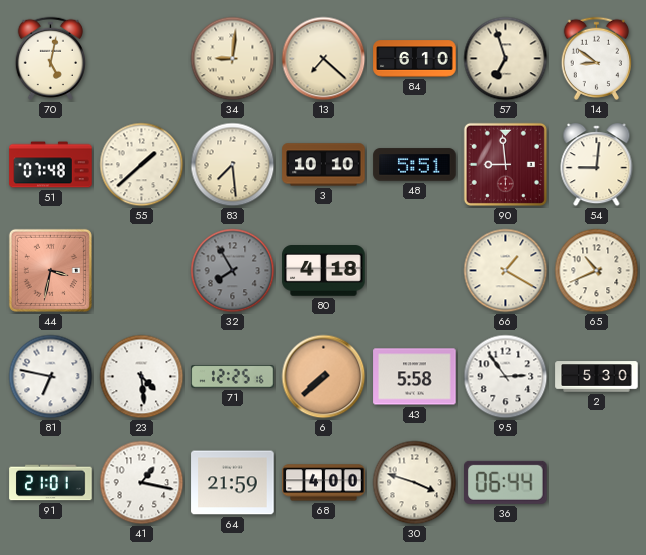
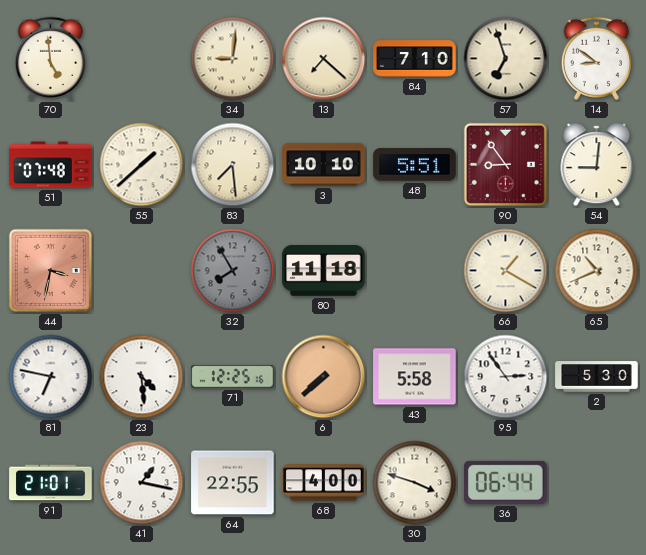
70: 5:02 -> 4:59 (50, 58)
84: 6:10 -> 7:10 (415, 59)
90: 8:59 -> 8:54 (505, 164)
80: 4:18 -> 11:18 (324, 271)
64: 21:59 -> 22:55 (233, 483)
